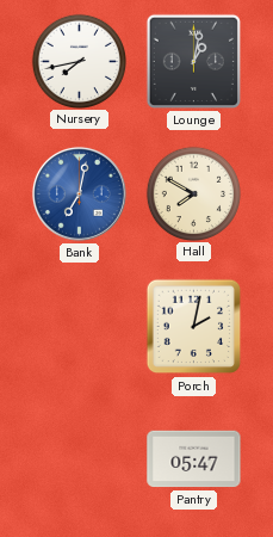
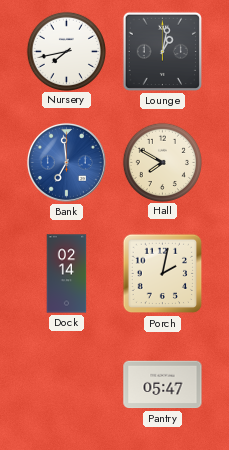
Bank: 7:02 -> 6:59 (66, 162)
Dock: none -> 02:14 (67, 274)
